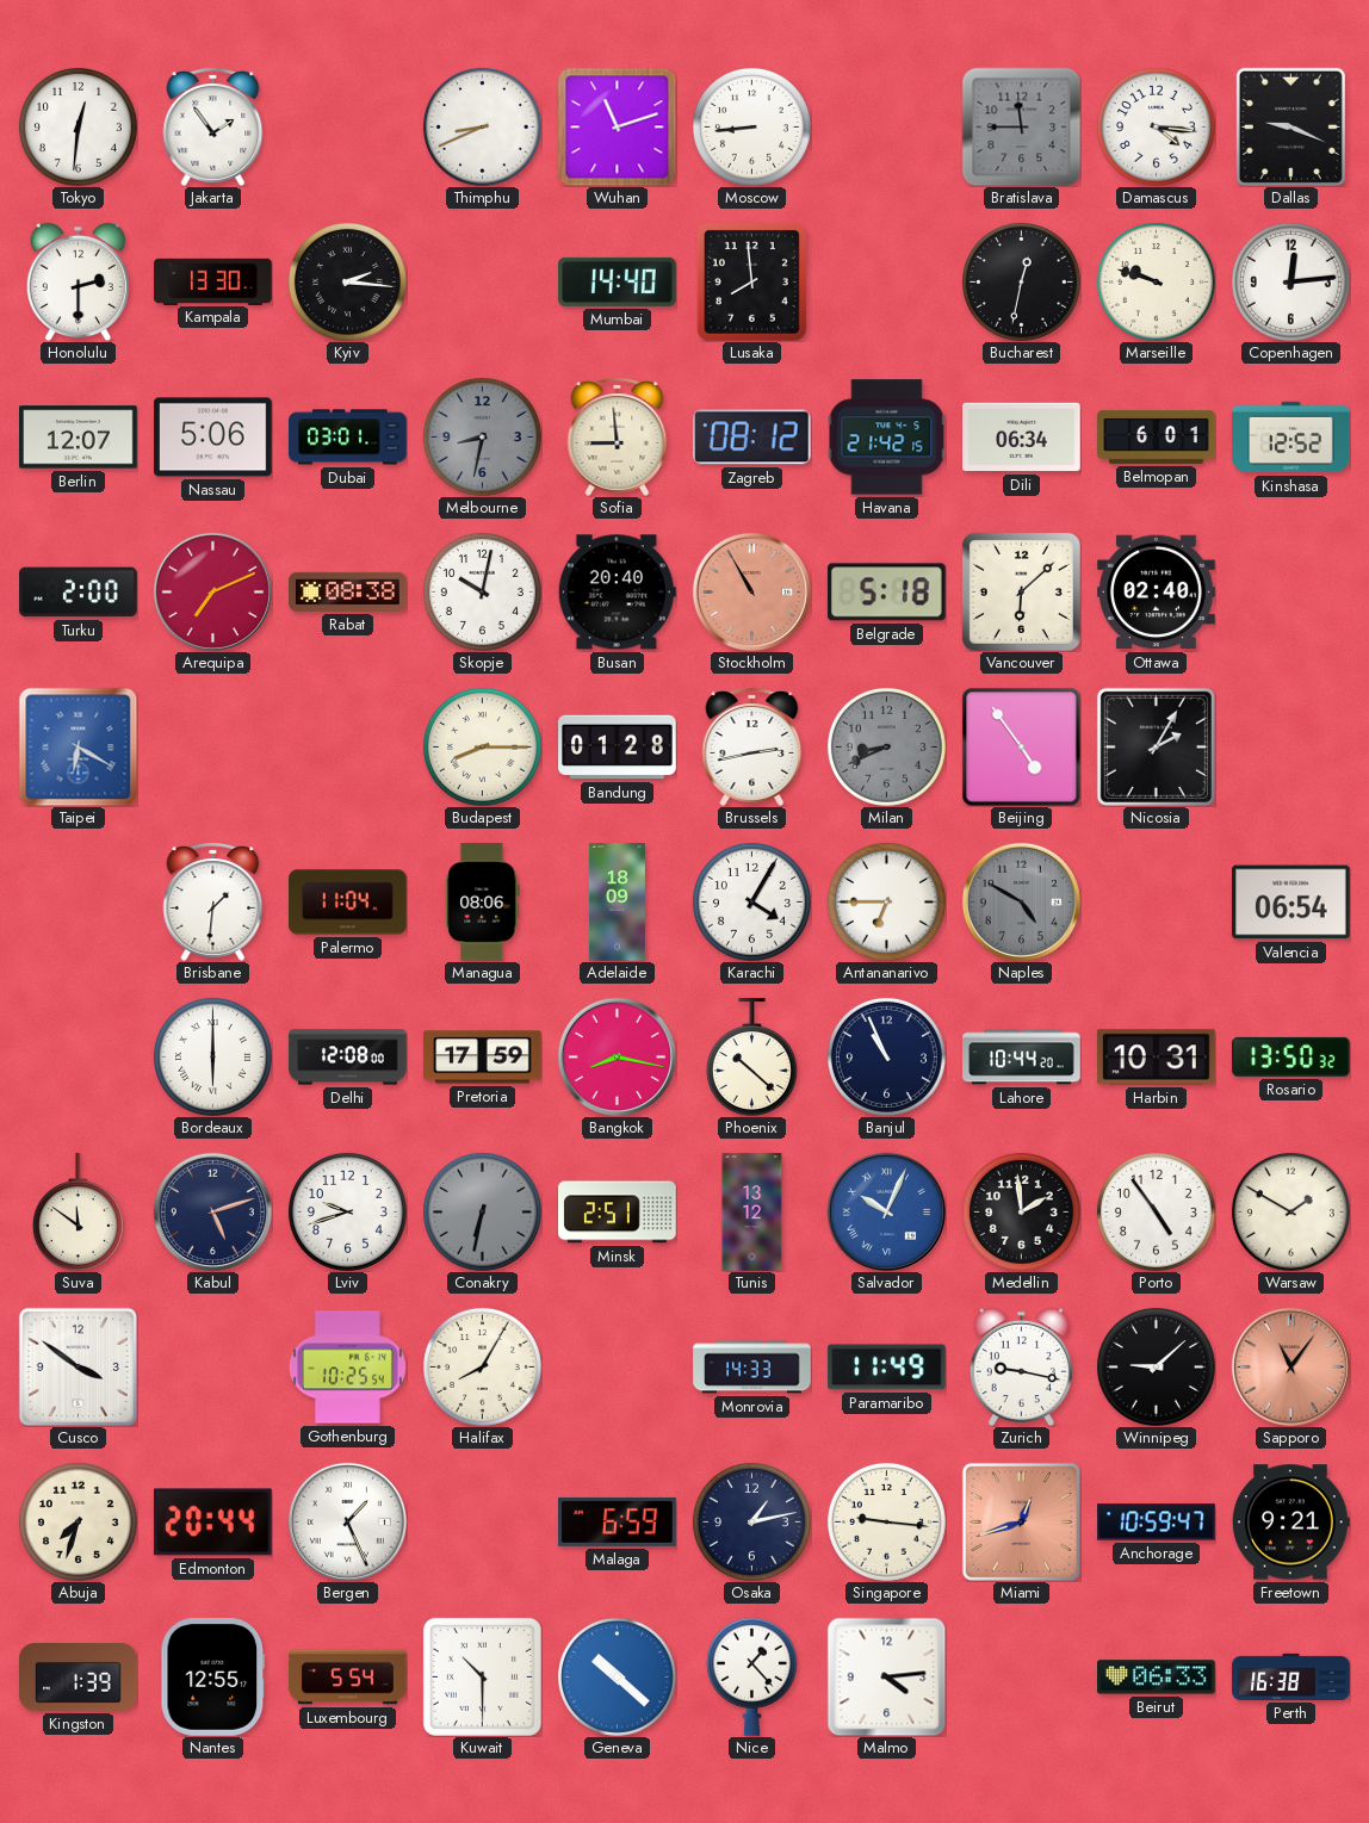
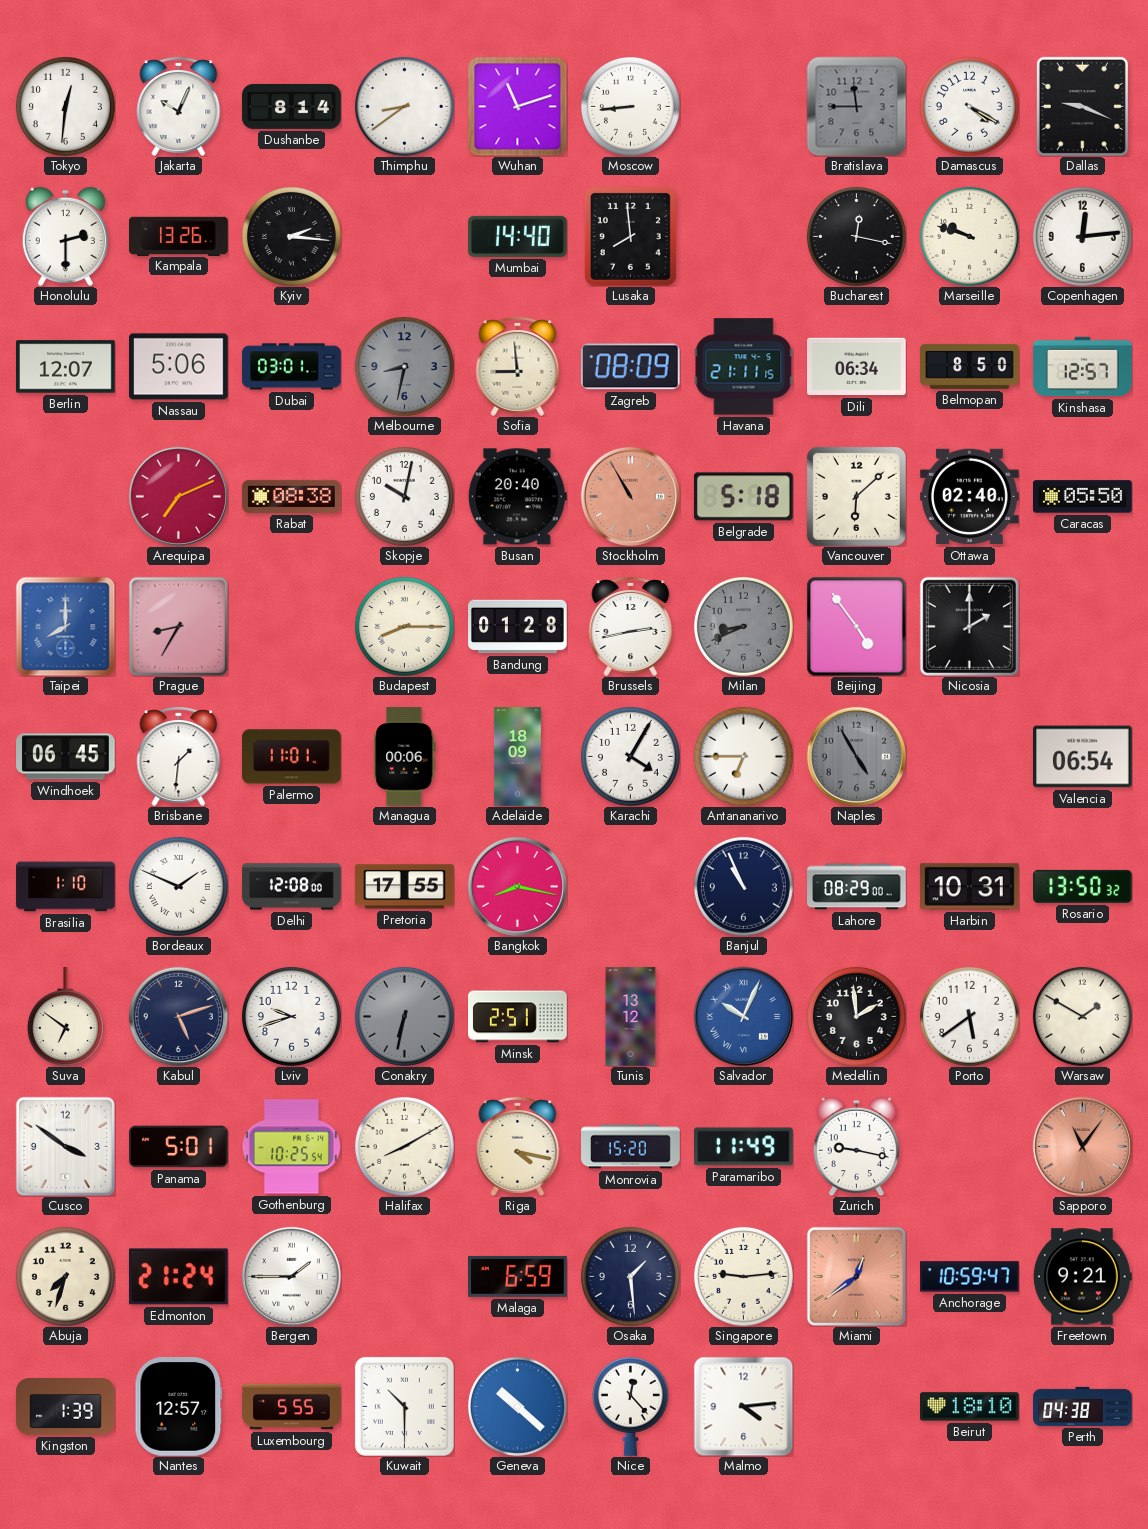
Jakarta: 1:54 -> 10:04 (179, 106)
Dushanbe: none -> 8:14 (292, 106)
Thimphu: 8:41 -> 8:39 (404, 106)
Damascus: 4:16 -> 4:20 (969, 106)
Kampala: 13:30 -> 13:26 (179, 236)
Bucharest: 12:32 -> 12:17 (856, 236)
Zagreb: 08:12 -> 08:09 (630, 367)
Havana: 21:42 -> 21:11 (743, 367)
Belmopan: 6:01 -> 8:50 (970, 366)
Kinshasa: 12:52 -> 12:57 (1083, 367)
Turku: 2:00 -> none (79, 593)
Caracas: none -> 05:50 (1083, 497)
Taipei: 6:20 -> 8:00 (65, 626)
Prague: none -> 8:35 (178, 626)
Nicosia: 2:05 -> 2:00 (969, 626)
Windhoek: none -> 06:45 (66, 757)
Palermo: 11:04 -> 11:01 (292, 757)
Managua: 08:06 -> 00:06 (405, 757)
Naples: 4:50 -> 4:55 (856, 756)
Brasilia: none -> 1:10 (66, 887)
Bordeaux: 6:00 -> 1:49 (178, 886)
Pretoria: 17:59 -> 17:55 (405, 887)
Phoenix: 10:22 -> none (751, 1058)
Lahore: 10:44 -> 08:29 (857, 887)
Suva: 11:51 -> 6:51 (65, 1017)
Porto: 4:54 -> 5:39 (969, 1016)
Panama: none -> 5:01 (179, 1147)
Halifax: 8:05 -> 8:10 (404, 1146)
Riga: none -> 4:17 (518, 1146)
Monrovia: 14:33 -> 15:20 (631, 1147)
Winnipeg: 9:08 -> none (1156, 1366)
Edmonton: 20:44 -> 21:24 (178, 1277)
Bergen: 1:26 -> 1:45 (291, 1276)
Osaka: 1:13 -> 1:29 (630, 1276)
Singapore: 9:16 -> 9:14 (743, 1276)
Miami: 12:42 -> 12:39 (856, 1276)
Nantes: 12:55 -> 12:57 (179, 1407)
Luxembourg: 5:54 -> 5:55 (292, 1407)
Nice: 1:23 -> 12:23 (630, 1406)
Beirut: 06:33 -> 18:10 (970, 1407)
Perth: 16:38 -> 04:38 (1083, 1406)
